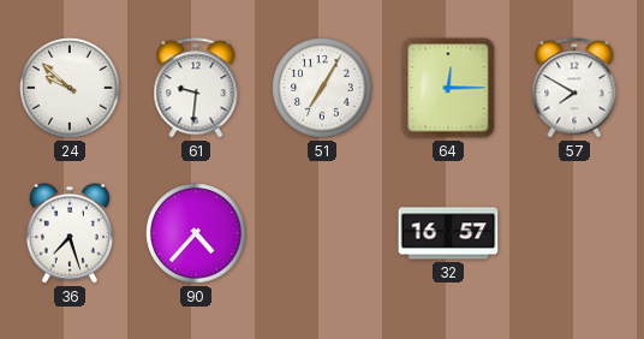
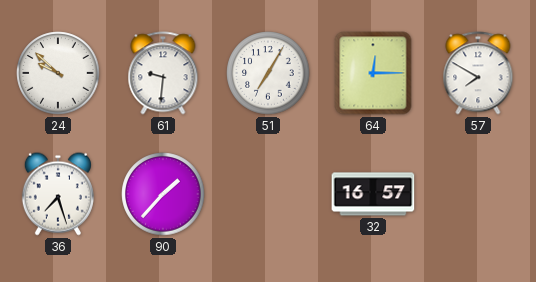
90: 4:37 -> 1:37 (163, 194)
